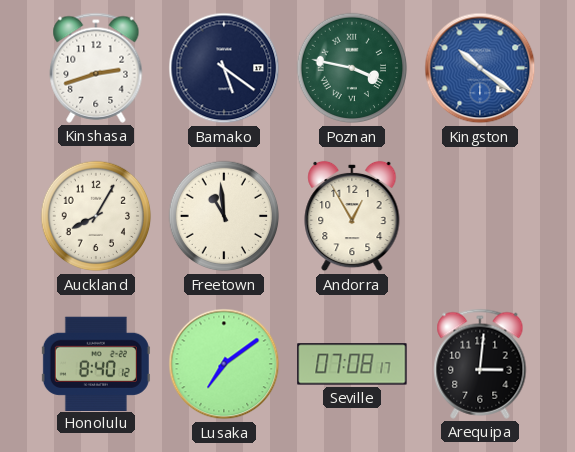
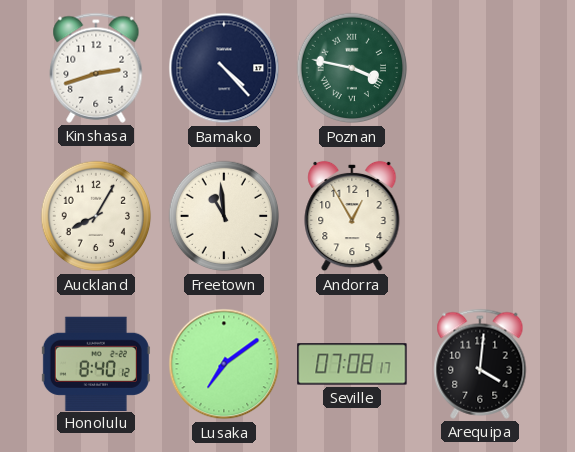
Bamako: 5:21 -> 4:23 (224, 68)
Kingston: 10:21 -> none (480, 68)
Arequipa: 3:01 -> 4:01 (480, 364)
